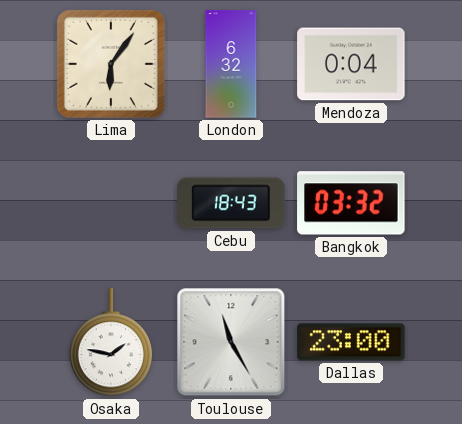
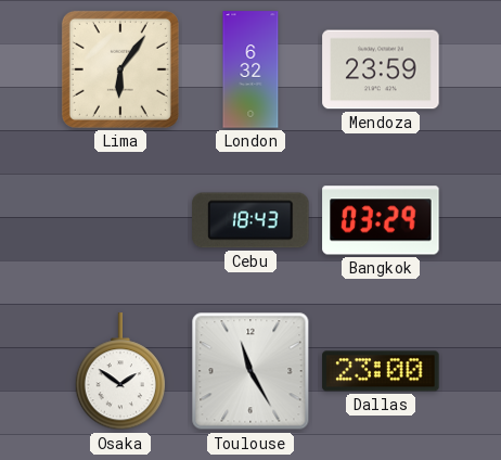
Mendoza: 0:04 -> 23:59 (381, 69)
Bangkok: 03:32 -> 03:29 (381, 220)
Osaka: 1:47 -> 1:51 (119, 372)
